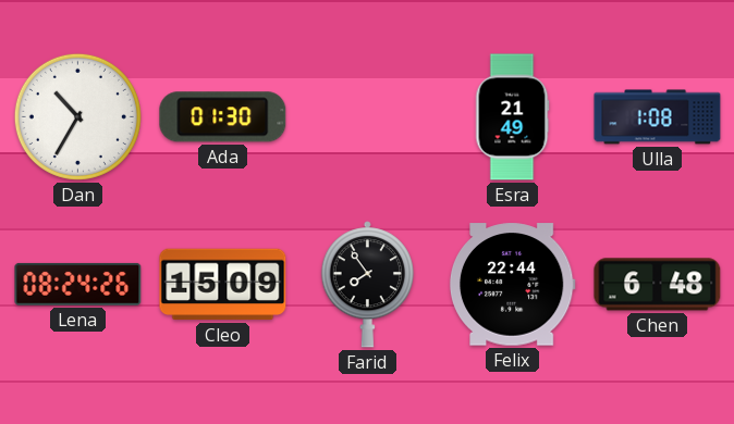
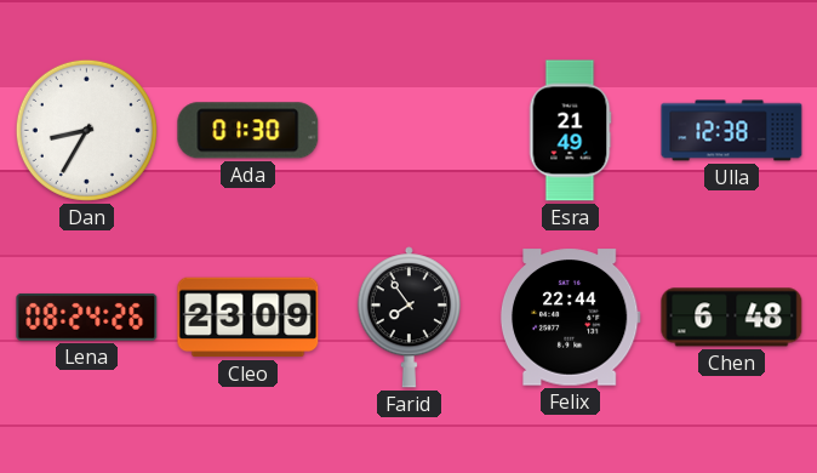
Dan: 10:35 -> 8:35 (86, 130)
Ulla: 1:08 -> 12:38 (732, 131)
Cleo: 15:09 -> 23:09 (248, 318)
